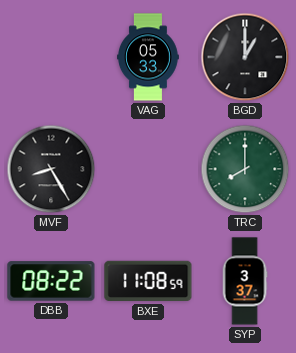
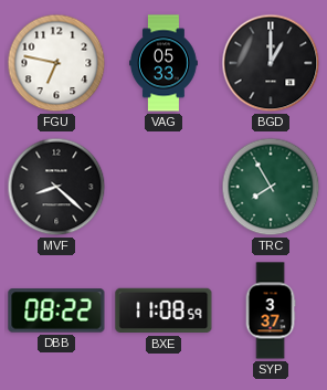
FGU: none -> 6:47 (56, 63)
MVF: 8:25 -> 8:22 (56, 187)
TRC: 8:00 -> 7:55 (271, 187)
